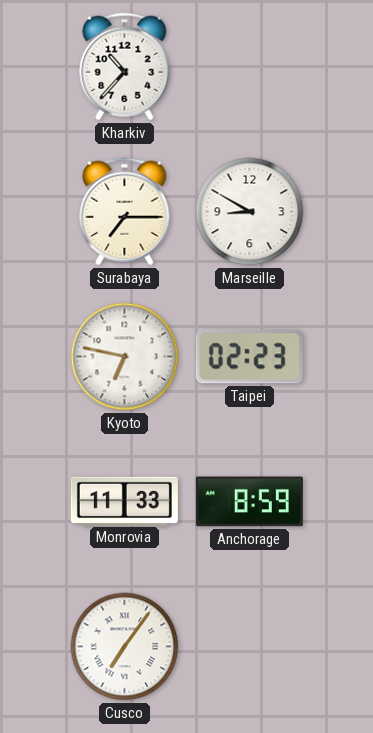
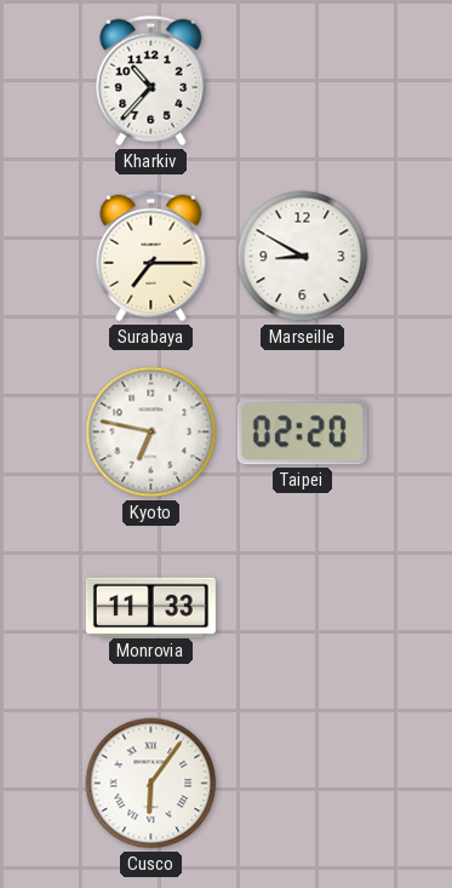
Taipei: 02:23 -> 02:20 (302, 432)
Anchorage: 8:59 -> none (249, 502)
Cusco: 7:06 -> 6:06 (151, 784)
